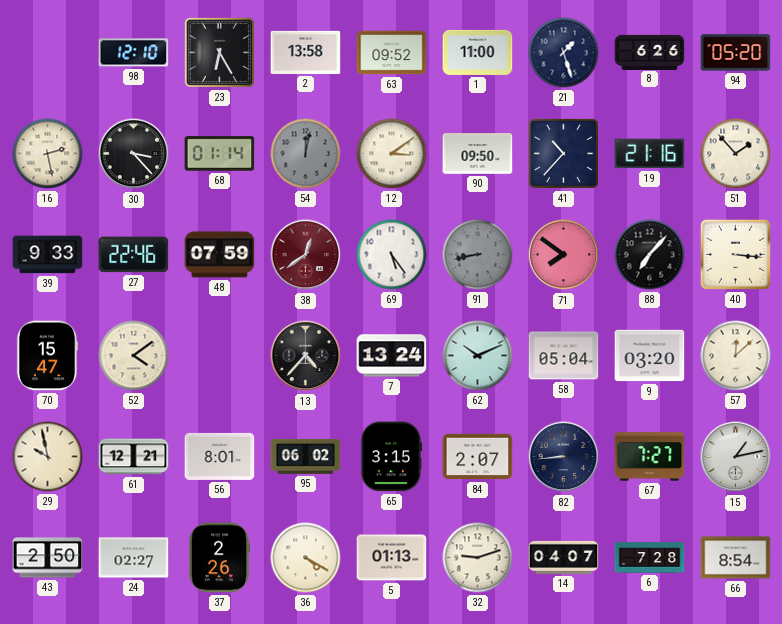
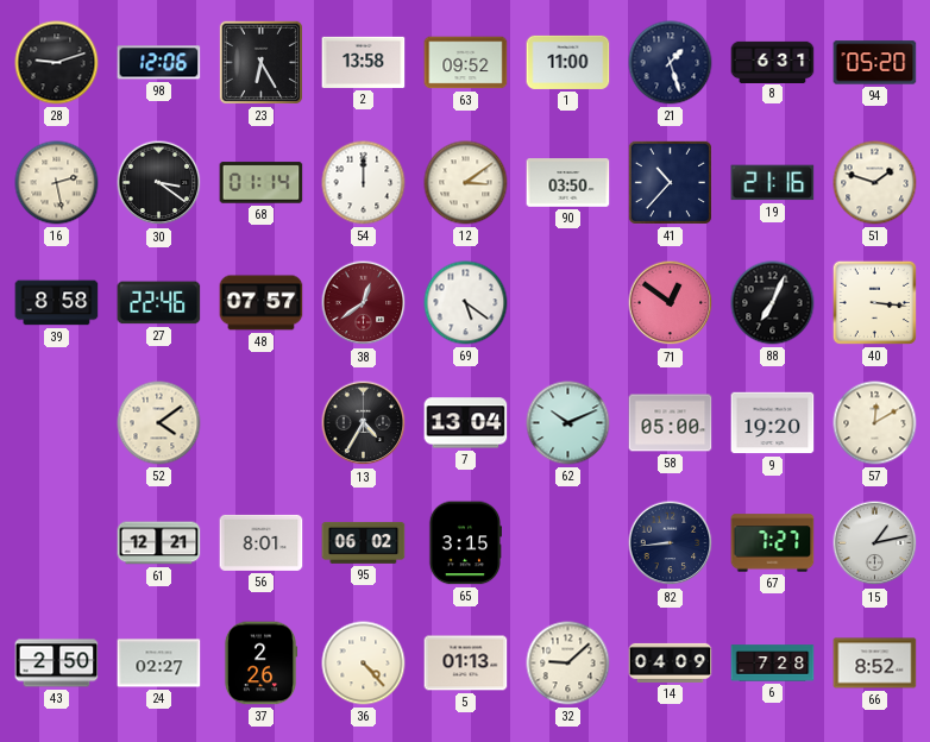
28: none -> 9:12 (57, 63)
98: 12:10 -> 12:06 (159, 63)
8: 6:26 -> 6:31 (773, 62)
30: 3:23 -> 3:21 (159, 183)
54: 12:02 -> 12:00 (364, 183)
54 dial: grey -> white (364, 183)
90: 09:50 -> 03:50 (568, 183)
51: 1:53 -> 1:48 (875, 183)
39: 9:33 -> 8:58 (57, 303)
48: 07:59 -> 07:57 (262, 303)
69: 5:24 -> 5:21 (466, 303)
91: 8:43 -> none (478, 255)
71: 7:51 -> 12:51 (671, 303)
88: 7:07 -> 7:04 (773, 303)
70: 15:47 -> none (47, 356)
13: 4:37 -> 4:35 (364, 423)
7: 13:24 -> 13:04 (466, 423)
58: 05:04 -> 05:00 (671, 423)
9: 03:20 -> 19:20 (773, 423)
57: 12:08 -> 12:10 (875, 423)
29: 9:58 -> none (48, 457)
84: 2:07 -> none (478, 457)
36: 4:20 -> 4:23 (364, 664)
32: 9:12 -> 9:08 (568, 664)
14: 04:07 -> 04:09 (671, 662)
66: 8:54 -> 8:52 (875, 664)
